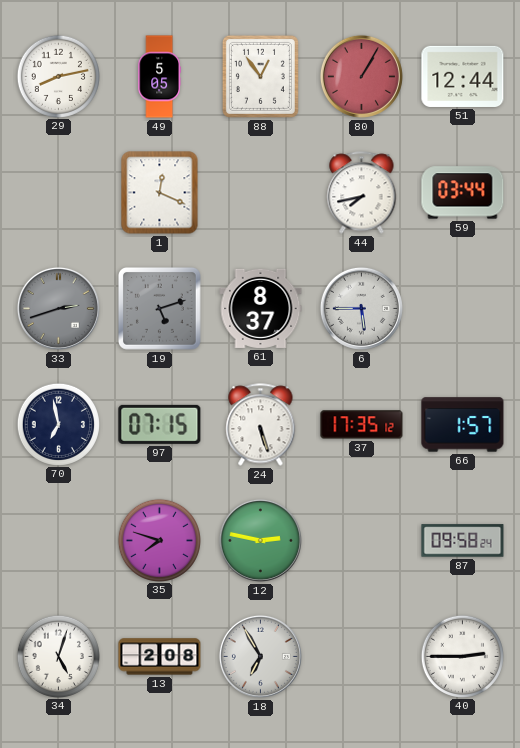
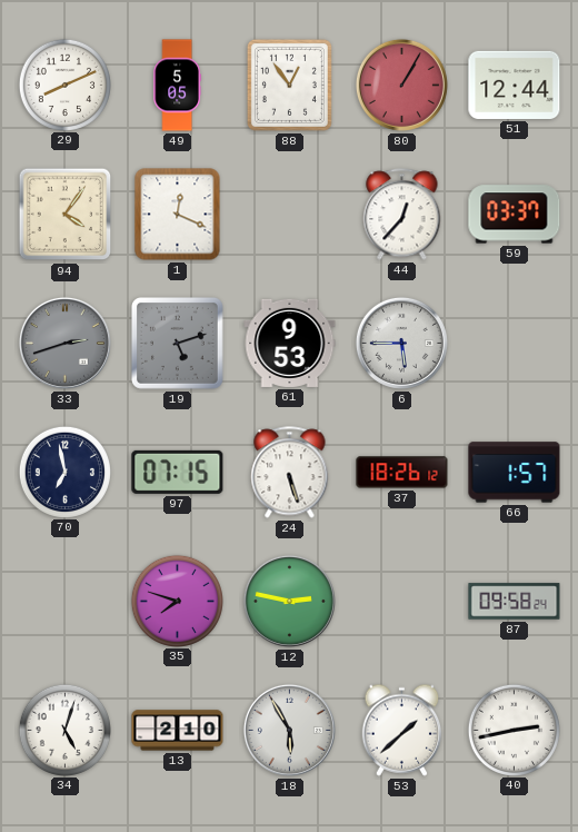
29: 8:13 -> 8:11 (64, 85)
94: none -> 4:06 (66, 215)
44: 7:43 -> 12:37 (402, 215)
59: 03:44 -> 03:37 (515, 215)
61: 8:37 -> 9:53 (290, 343)
37: 17:35 -> 18:26 (402, 473)
13: 2:08 -> 2:10 (178, 731)
18: 6:55 -> 5:55 (289, 730)
53: none -> 1:38 (402, 730)
40: 2:45 -> 2:43 (514, 730)
